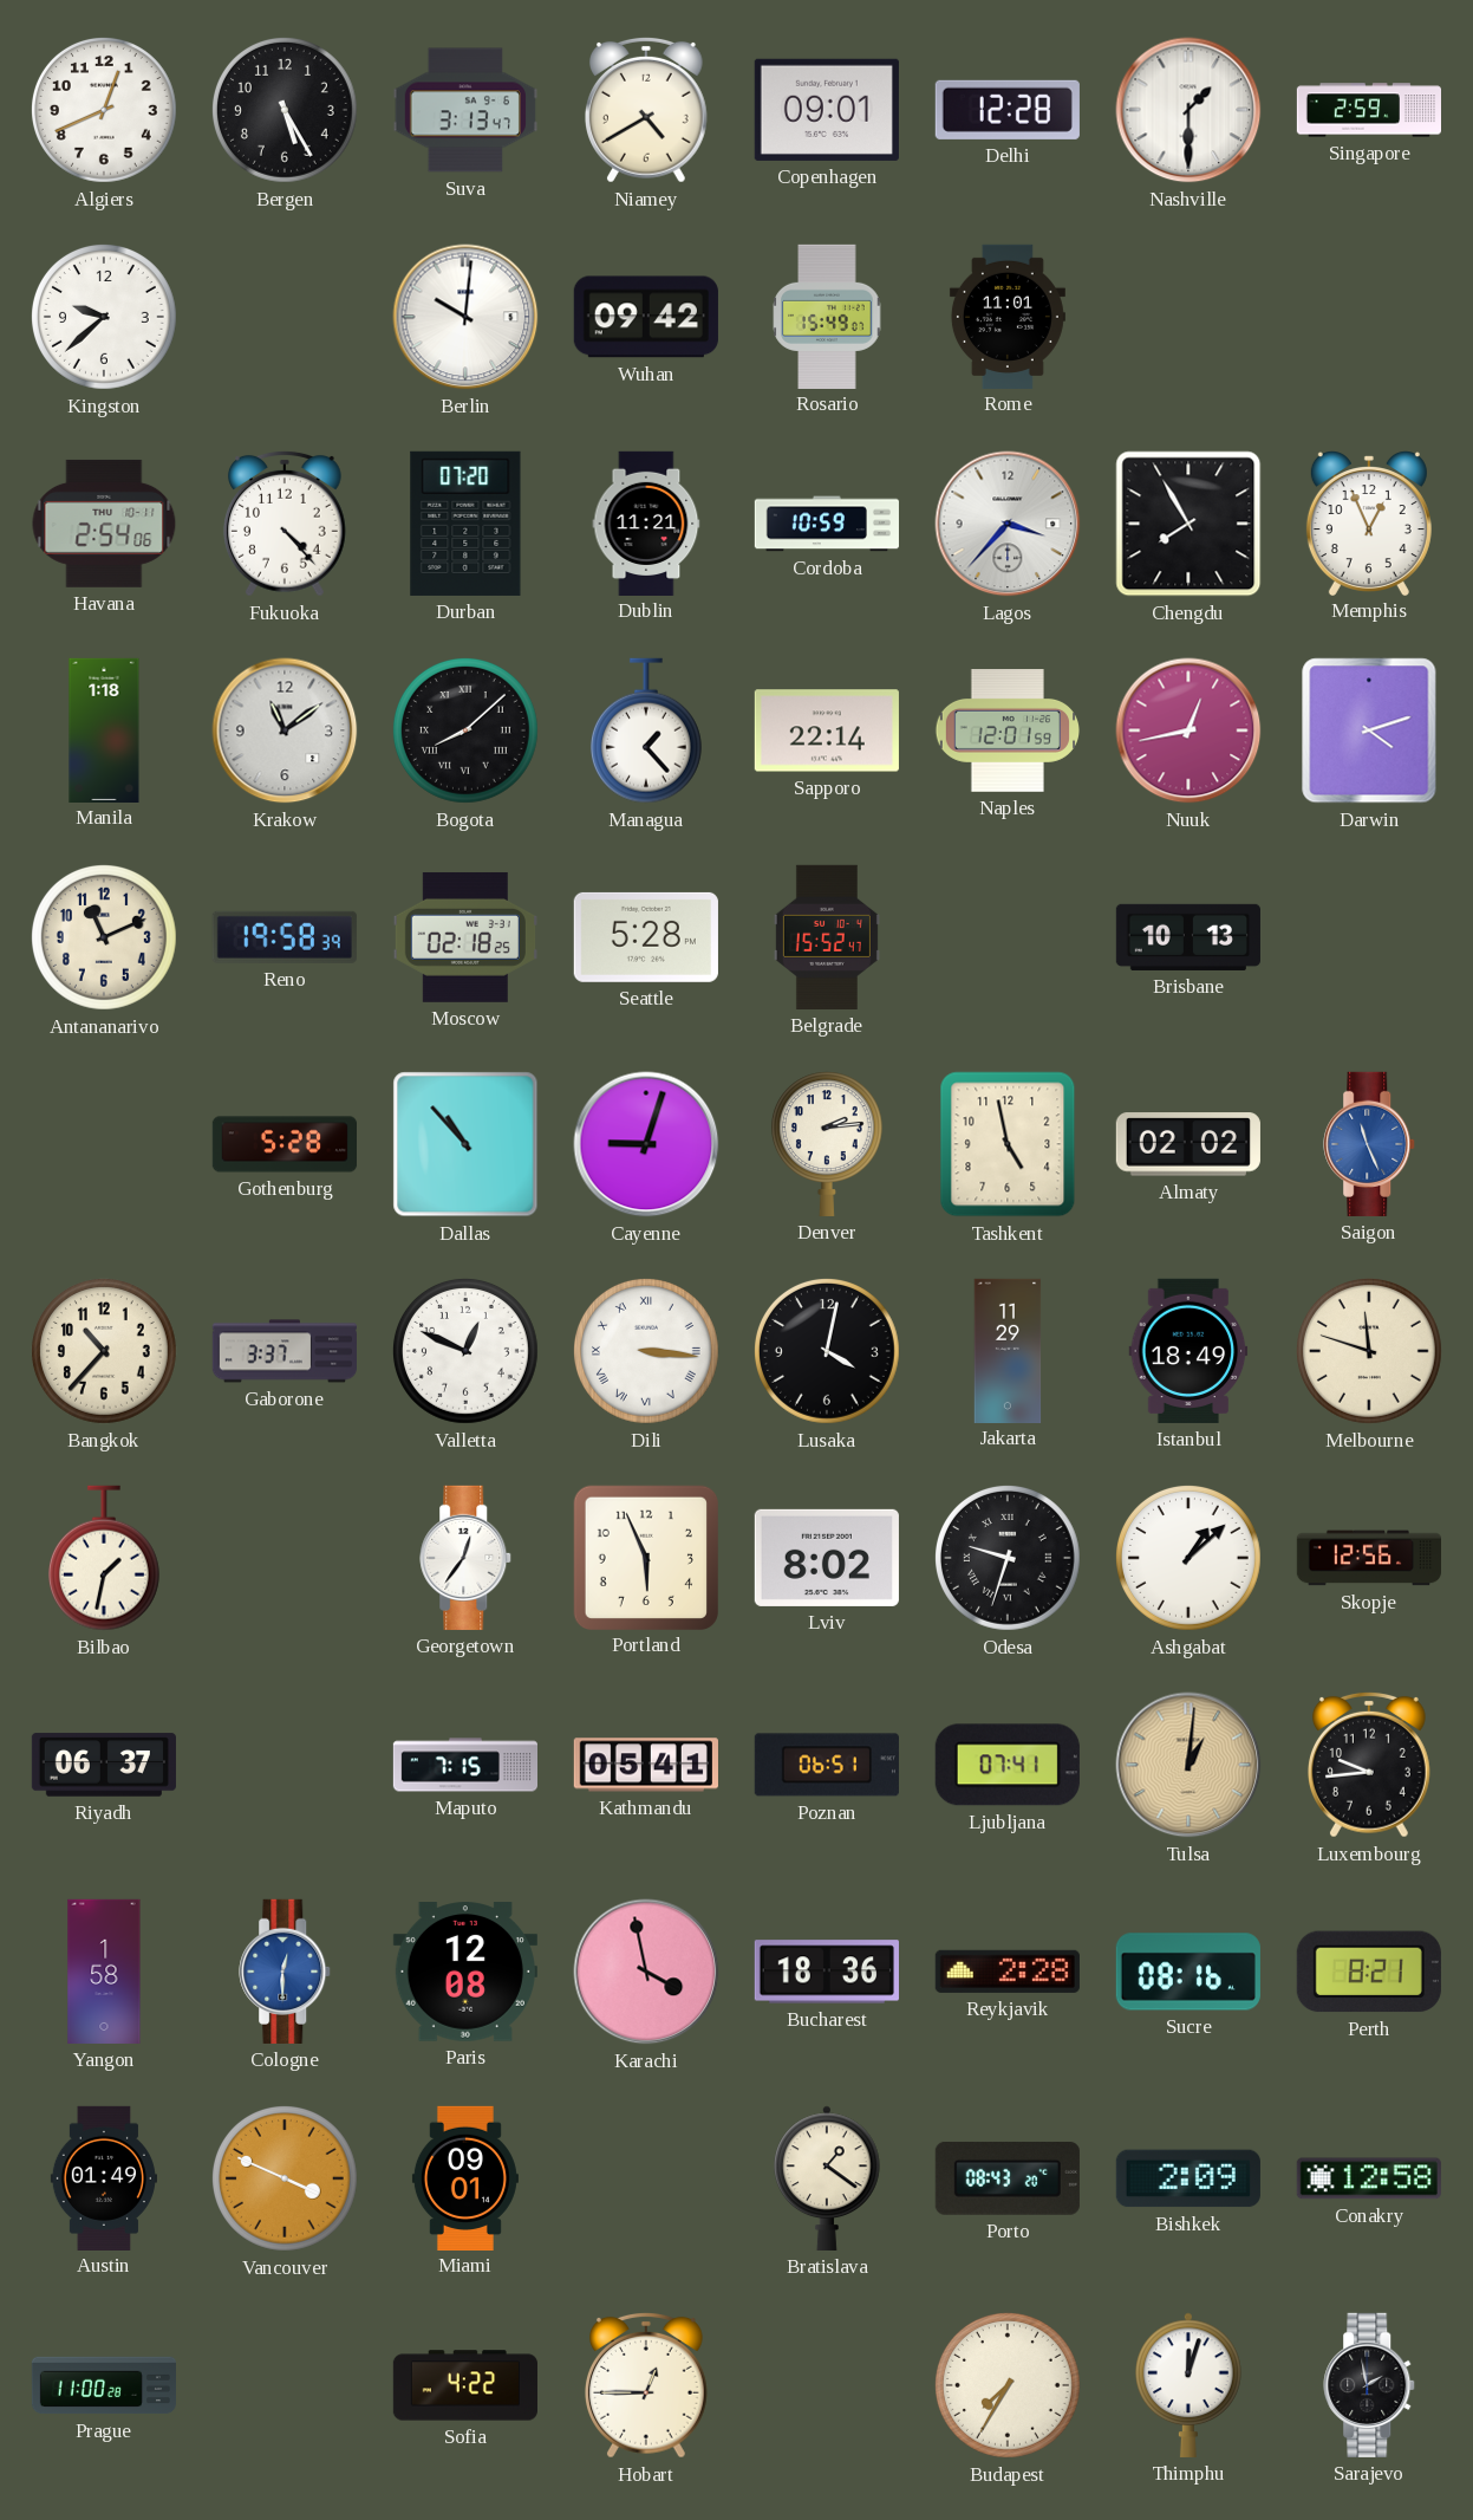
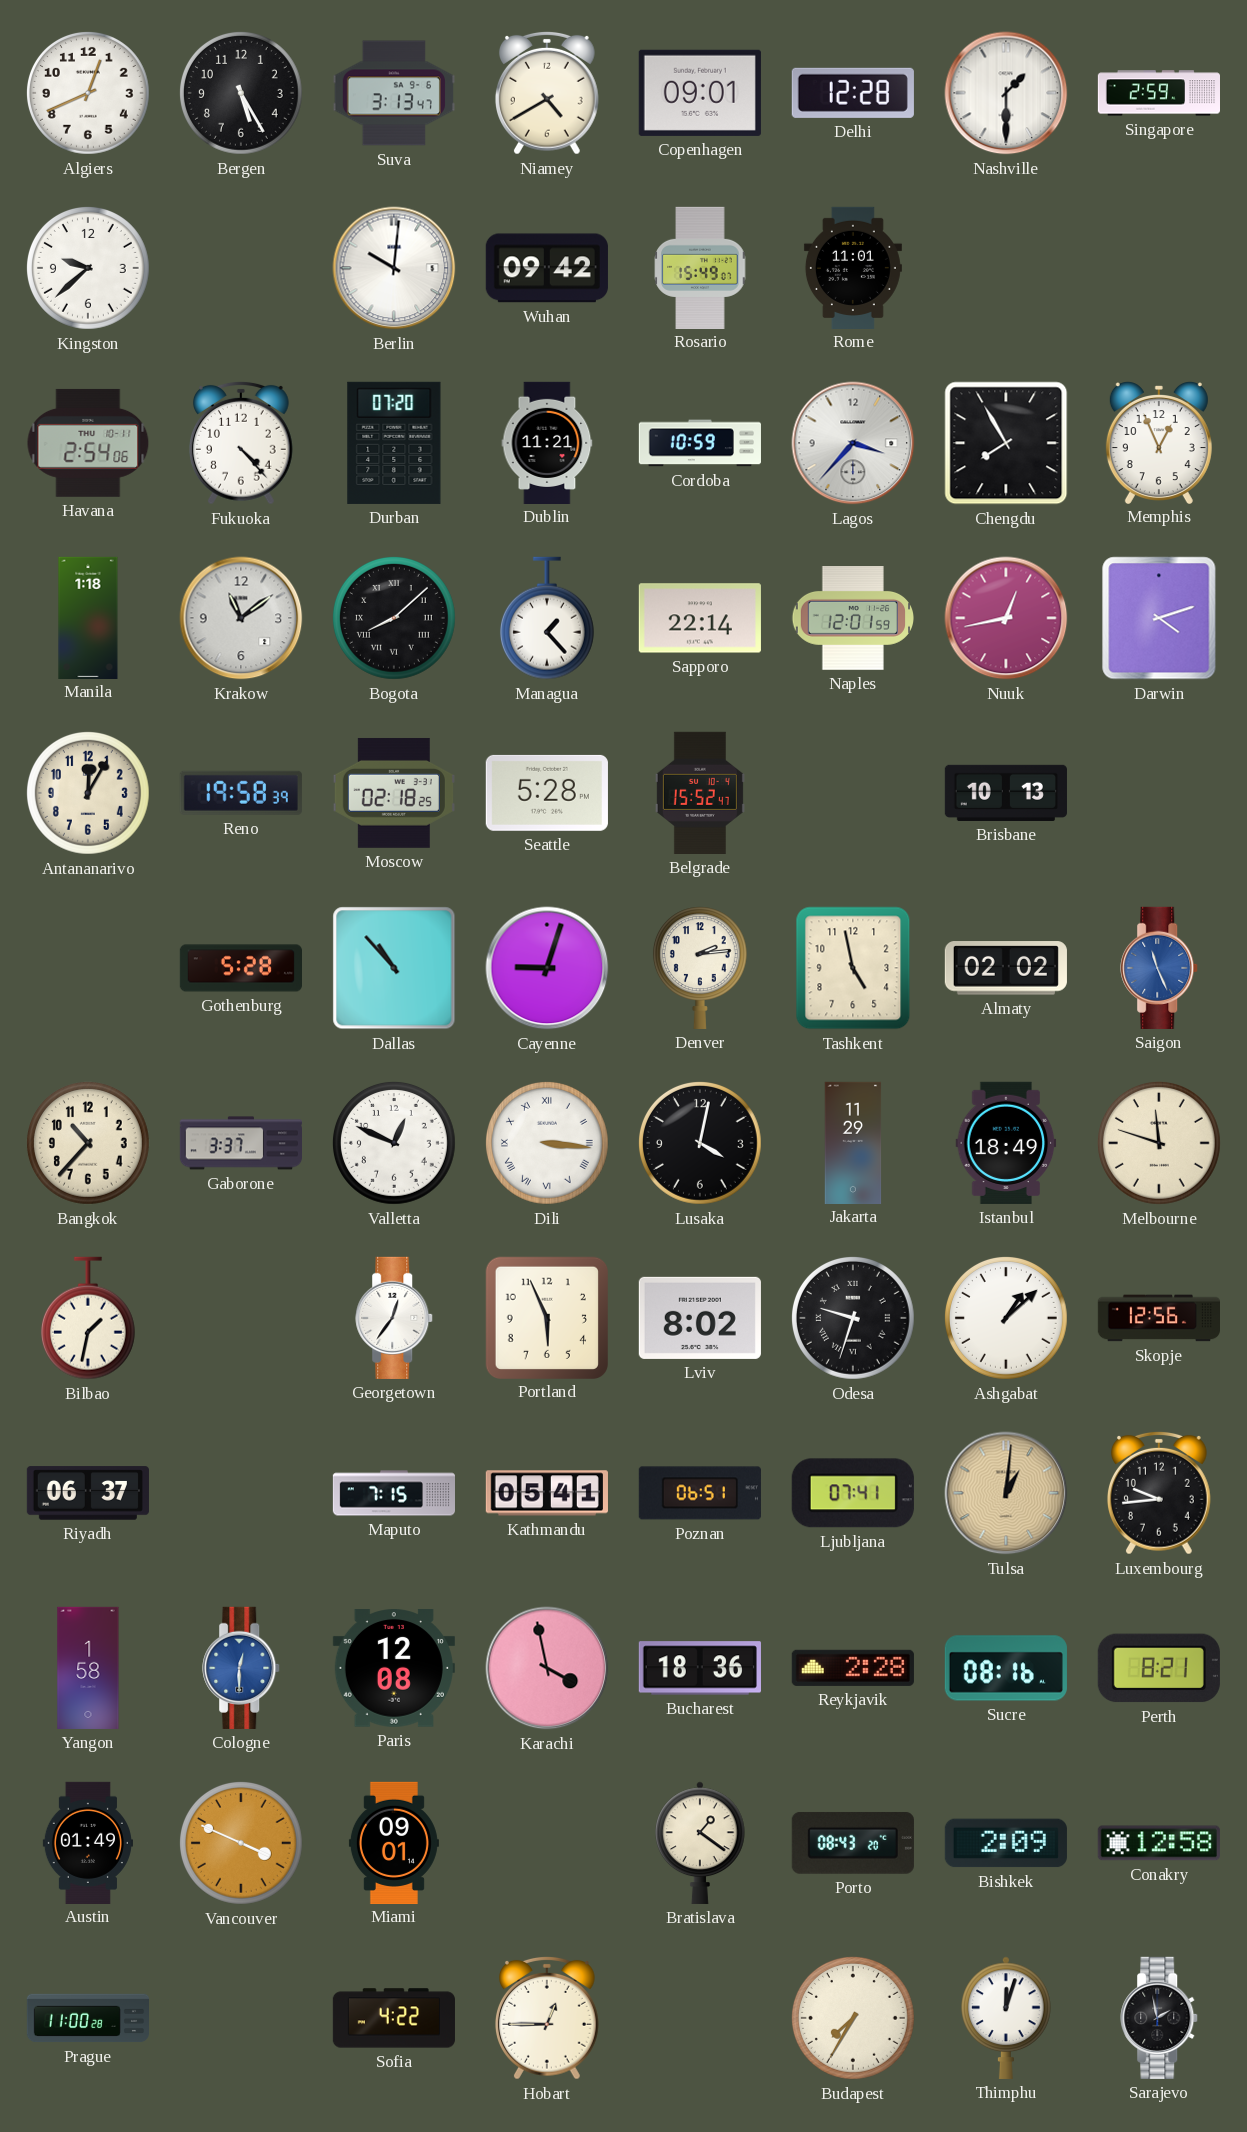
Antananarivo: 11:11 -> 12:05 (88, 793)
